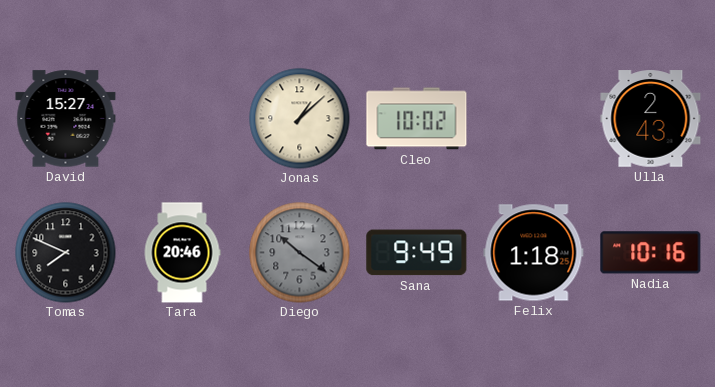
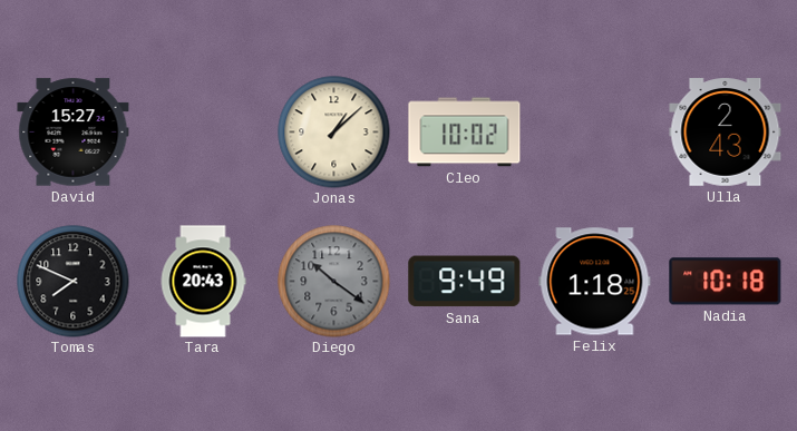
Tara: 20:46 -> 20:43 (203, 282)
Nadia: 10:16 -> 10:18 (726, 282)
